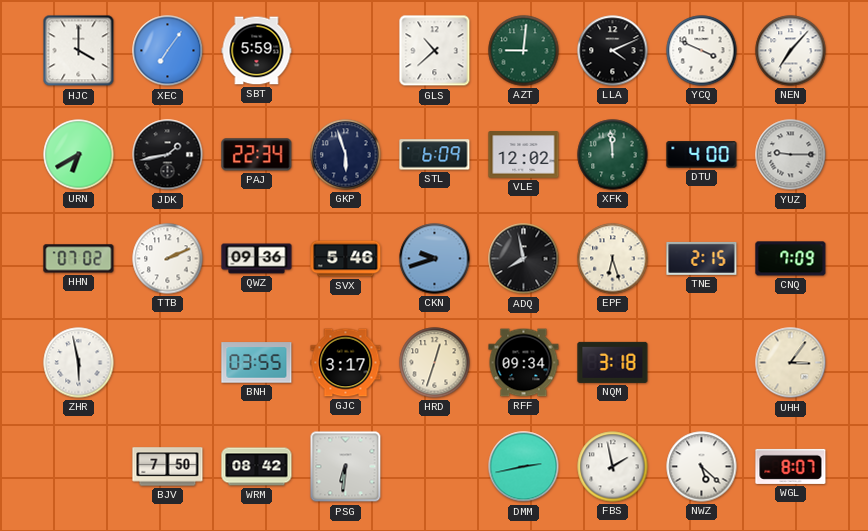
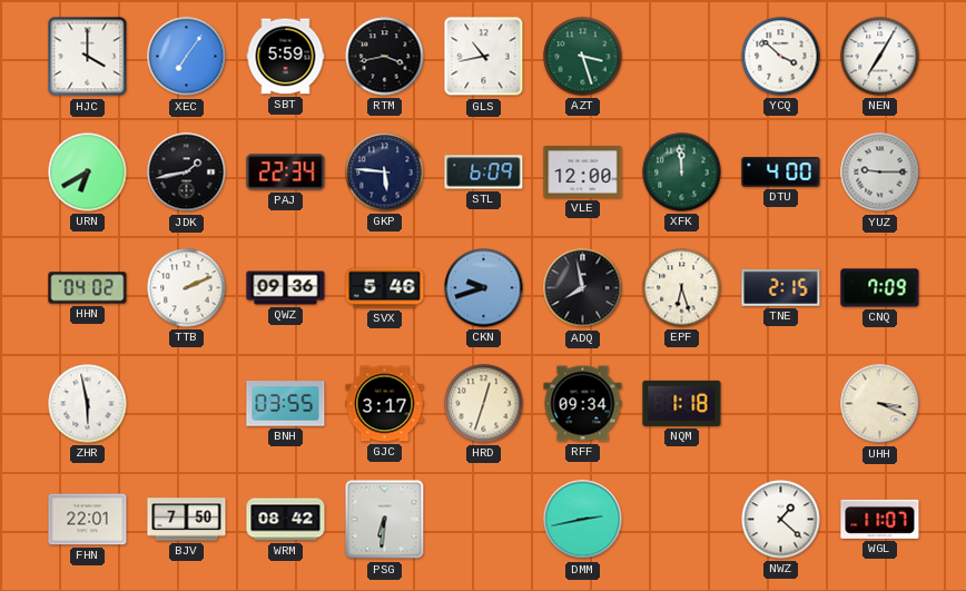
RTM: none -> 3:43 (385, 57)
GLS: 10:38 -> 10:43 (484, 57)
AZT: 9:01 -> 3:27 (583, 57)
LLA: 4:11 -> none (613, 51)
YCQ: 3:49 -> 3:52 (781, 57)
NEN: 7:07 -> 7:05 (880, 57)
GKP: 5:57 -> 5:46 (385, 173)
VLE: 12:02 -> 12:00 (583, 173)
HHN: 07:02 -> 04:02 (88, 288)
NQM: 3:18 -> 1:18 (682, 403)
UHH: 3:06 -> 3:19 (880, 404)
FHN: none -> 22:01 (88, 520)
FBS: 1:58 -> none (613, 467)
NWZ: 5:22 -> 1:22 (781, 520)
WGL: 8:07 -> 11:07 (880, 519)
